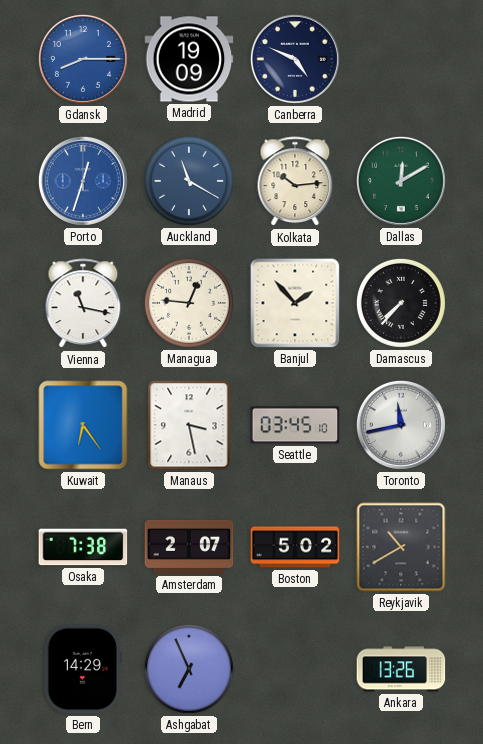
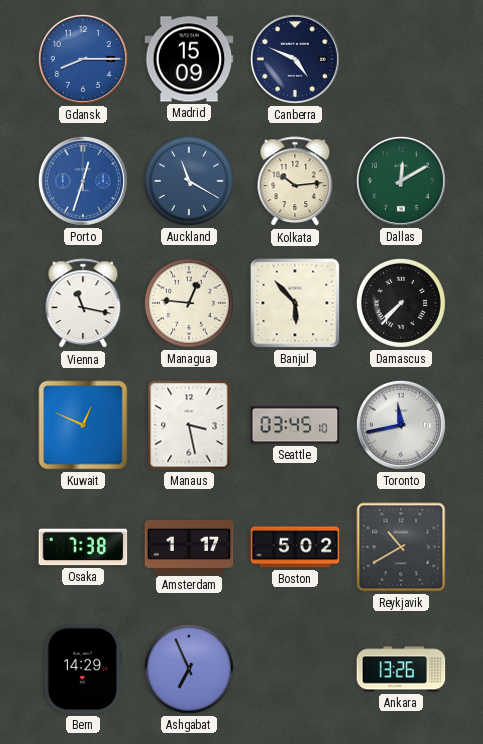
Madrid: 19:09 -> 15:09 (189, 59)
Banjul: 1:53 -> 5:53 (295, 303)
Kuwait: 6:24 -> 12:49 (83, 425)
Amsterdam: 2:07 -> 1:17 (189, 547)
